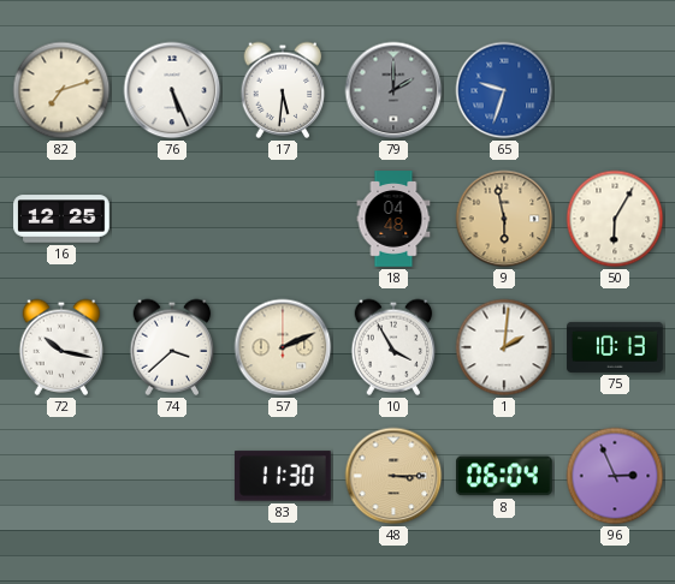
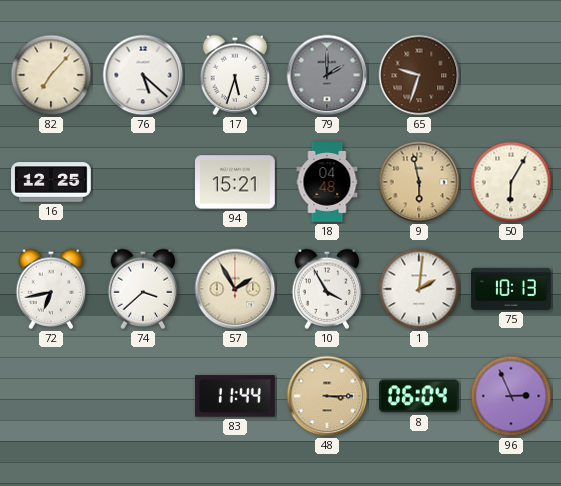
82: 7:12 -> 7:07 (51, 75)
76: 5:26 -> 5:22 (143, 75)
17: 5:31 -> 5:33 (235, 75)
65 dial: blue -> brown (419, 75)
94: none -> 15:21 (236, 182)
72: 10:17 -> 6:43 (51, 289)
57: 2:11 -> 1:55 (235, 289)
83: 11:30 -> 11:44 (235, 396)
